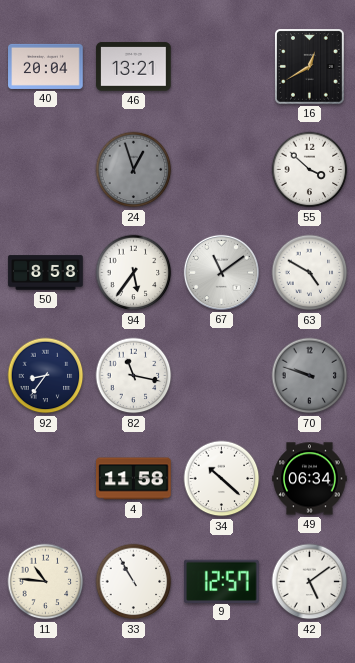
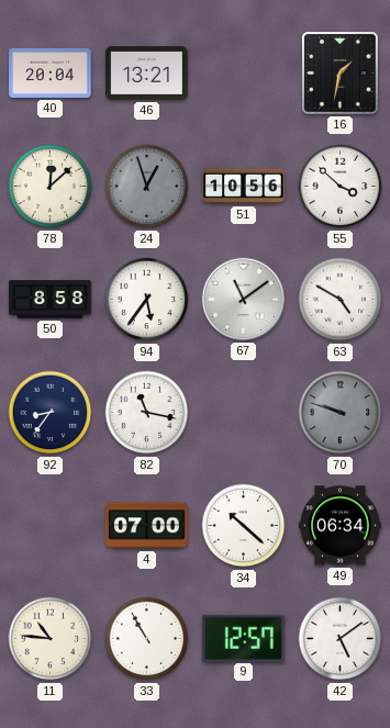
16: 12:40 -> 1:32 (341, 74)
78: none -> 12:08 (51, 187)
51: none -> 10:56 (244, 187)
4: 11:58 -> 07:00 (147, 526)
